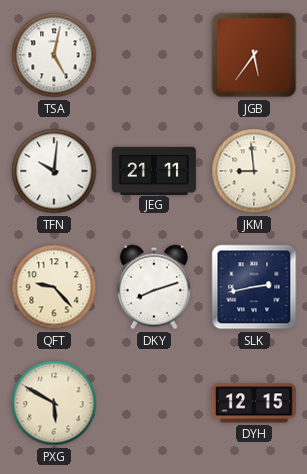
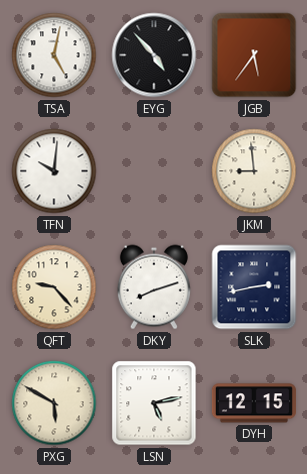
EYG: none -> 4:53 (154, 55)
JEG: 21:11 -> none (154, 170)
LSN: none -> 5:13 (154, 403)
